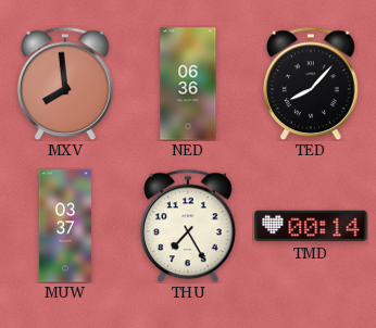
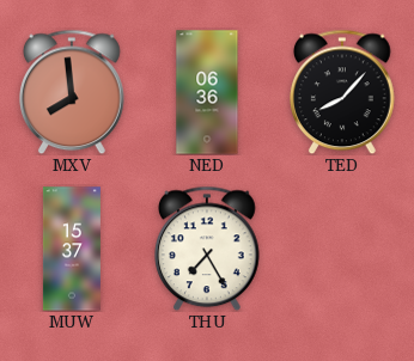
MUW: 03:37 -> 15:37 (72, 249)
TMD: 00:14 -> none (311, 226)
